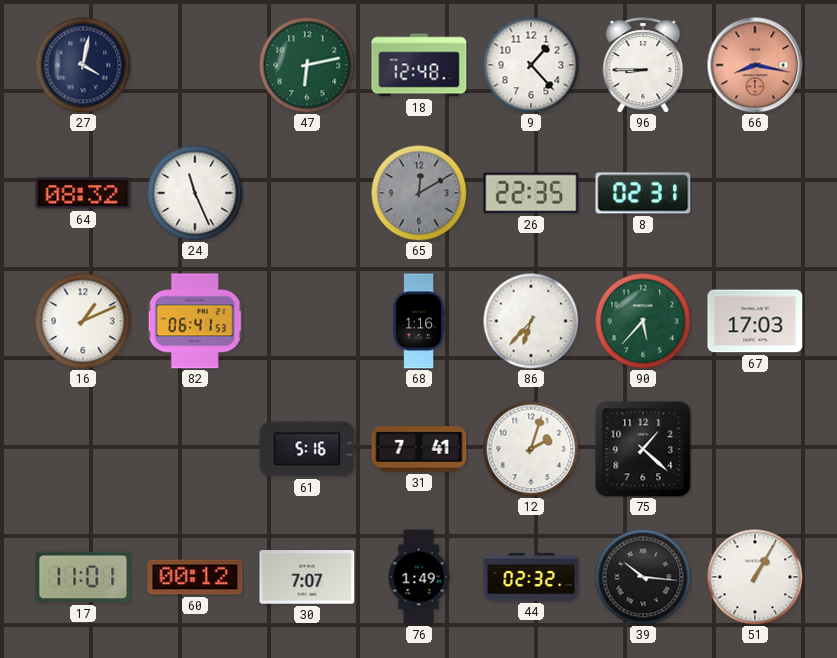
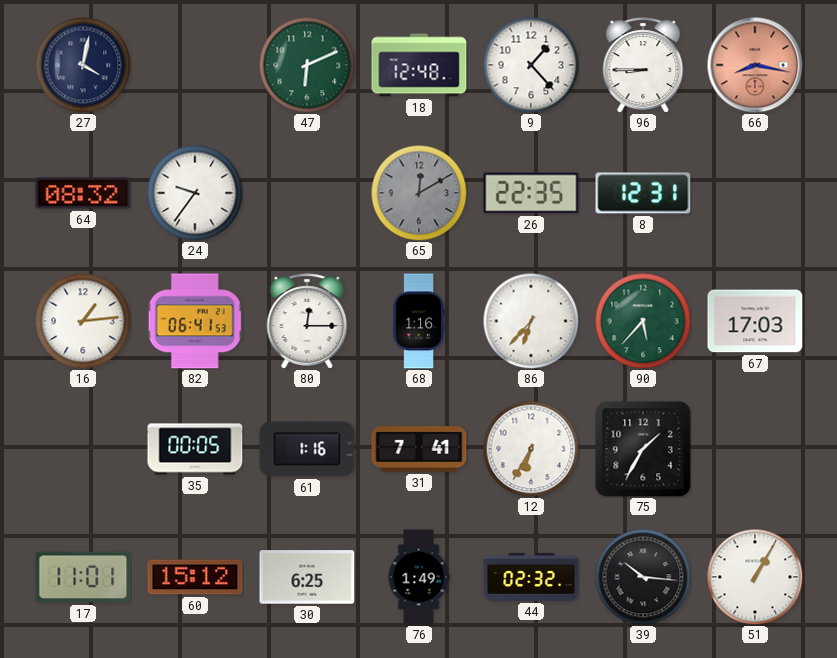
47: 6:13 -> 6:11 (307, 65)
24: 11:26 -> 9:36 (195, 193)
8: 02:31 -> 12:31 (643, 193)
16: 1:11 -> 1:14 (83, 321)
80: none -> 12:15 (307, 321)
35: none -> 00:05 (195, 449)
61: 5:16 -> 1:16 (307, 449)
12: 2:03 -> 6:35 (531, 449)
75: 1:22 -> 1:35 (643, 449)
60: 00:12 -> 15:12 (195, 577)
30: 7:07 -> 6:25 (307, 577)
